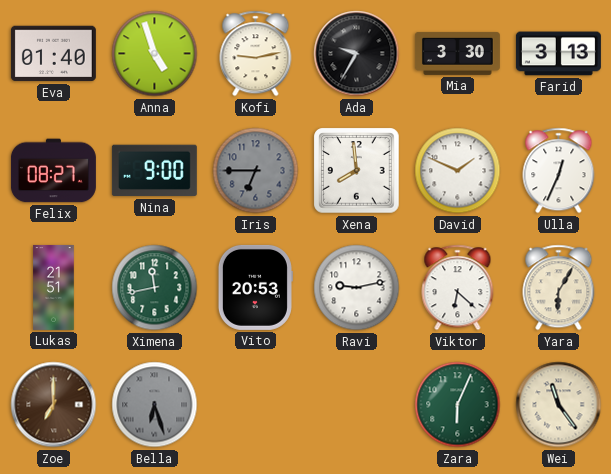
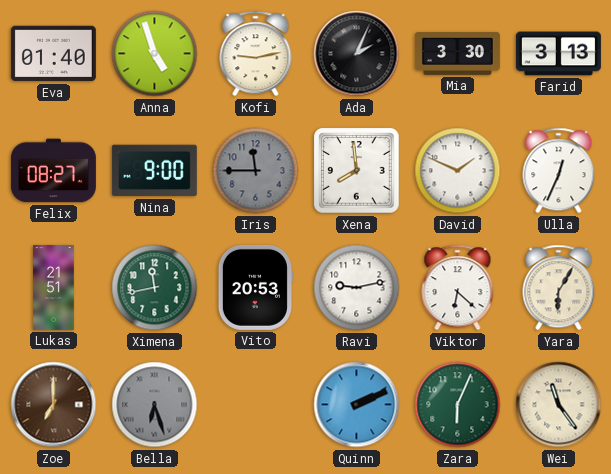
Ada: 9:35 -> 2:04 (357, 54)
Iris: 6:45 -> 11:45 (256, 171)
Quinn: none -> 2:11 (357, 405)
